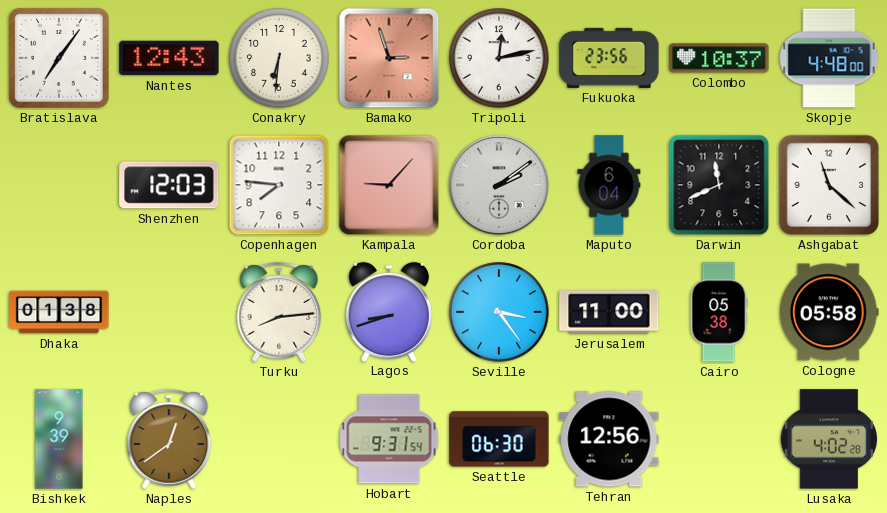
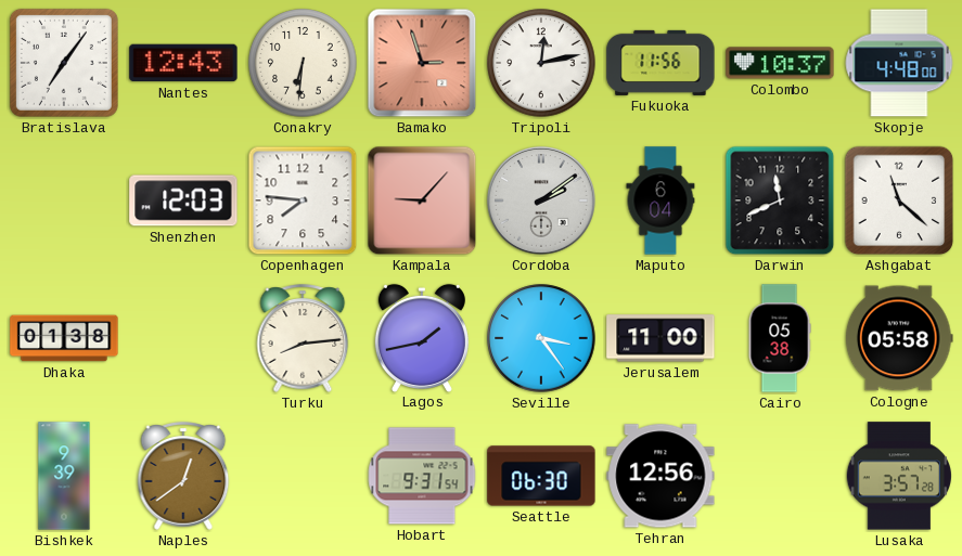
Fukuoka: 23:56 -> 11:56 (660, 63)
Lagos: 8:42 -> 1:43 (422, 337)
Lusaka: 4:02 -> 3:57 (899, 476)
